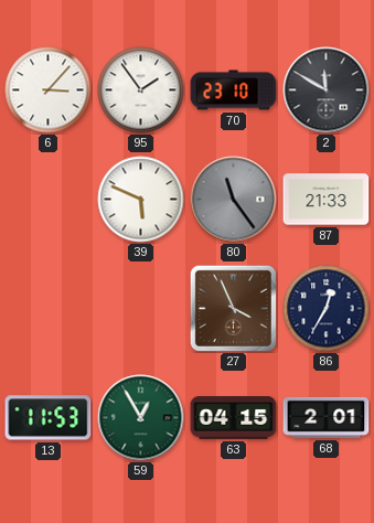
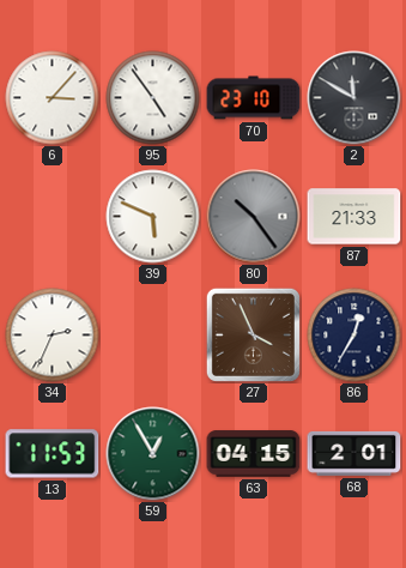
95: 1:54 -> 4:54 (153, 98)
80: 11:24 -> 10:24 (254, 217)
34: none -> 2:34 (53, 336)
